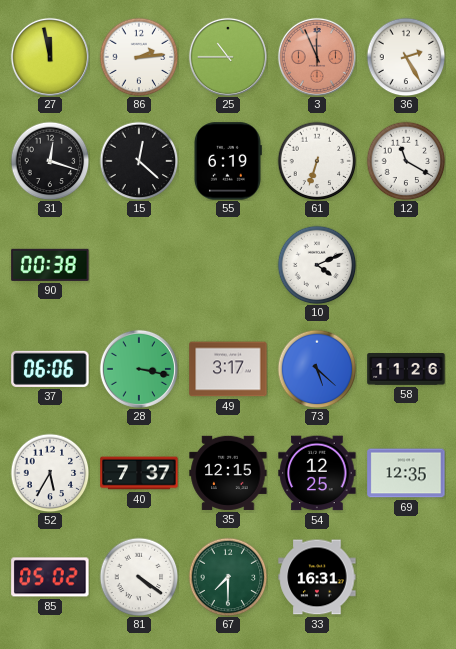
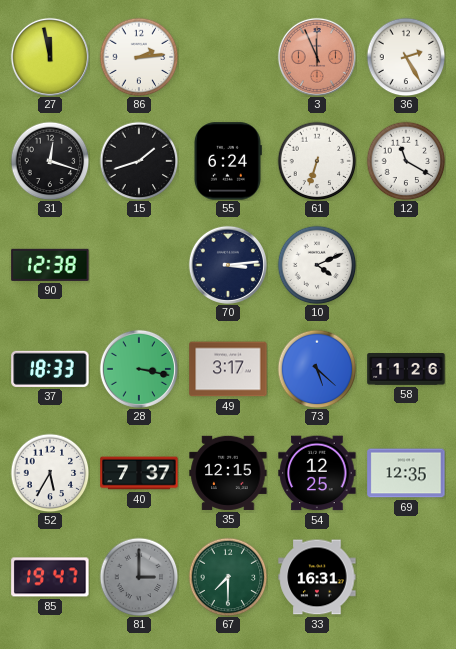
25: 10:45 -> none (228, 57)
15: 12:22 -> 1:42 (139, 161)
55: 6:19 -> 6:24 (227, 161)
90: 00:38 -> 12:38 (50, 265)
70: none -> 3:14 (228, 265)
37: 06:06 -> 18:33 (50, 369)
85: 05:02 -> 19:47 (50, 577)
81: 4:21 -> 3:00 (139, 577)
81 dial: white -> grey (139, 577)
